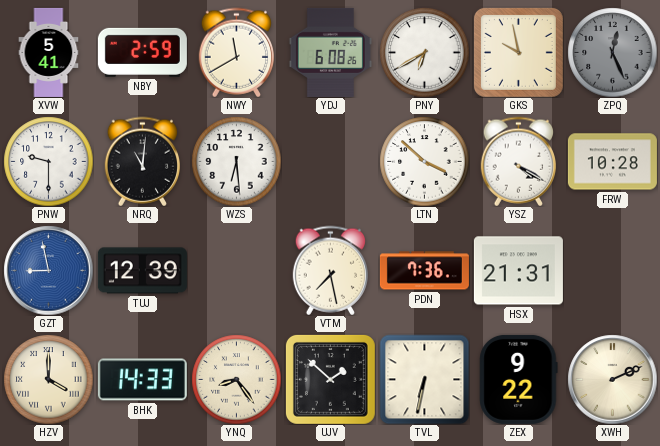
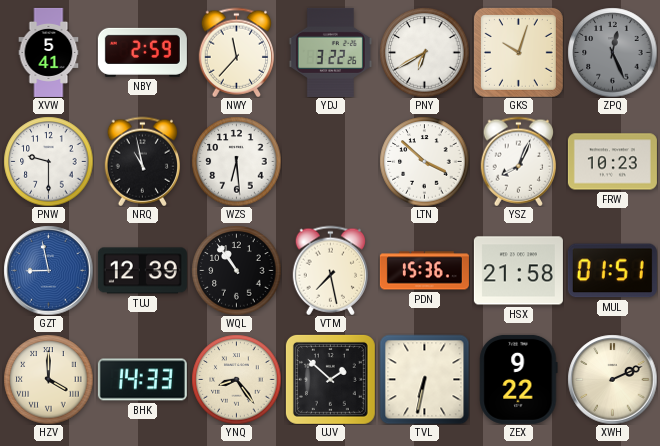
NWY: 11:40 -> 11:37 (236, 52)
YDJ: 6:08 -> 3:22 (330, 52)
GKS: 9:58 -> 10:03 (518, 52)
NRQ: 11:01 -> 10:58 (142, 161)
YSZ: 4:20 -> 8:04 (518, 161)
FRW: 10:28 -> 10:23 (612, 162)
WQL: none -> 10:54 (236, 270)
PDN: 7:36 -> 15:36 (424, 271)
HSX: 21:31 -> 21:58 (518, 271)
MUL: none -> 01:51 (612, 271)
